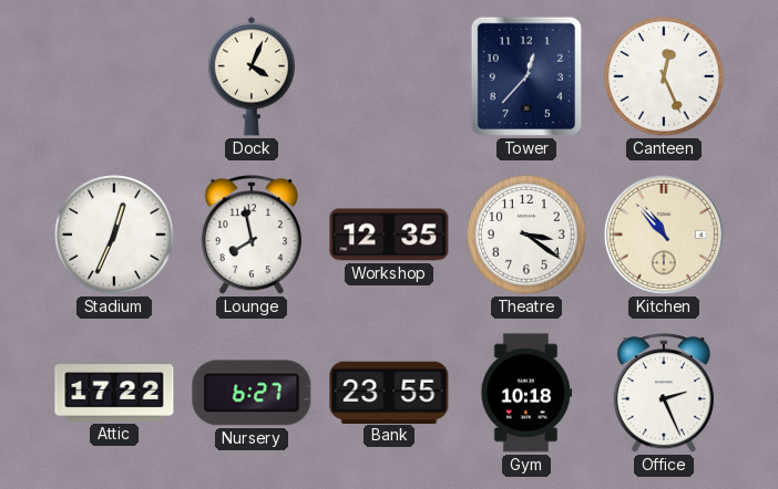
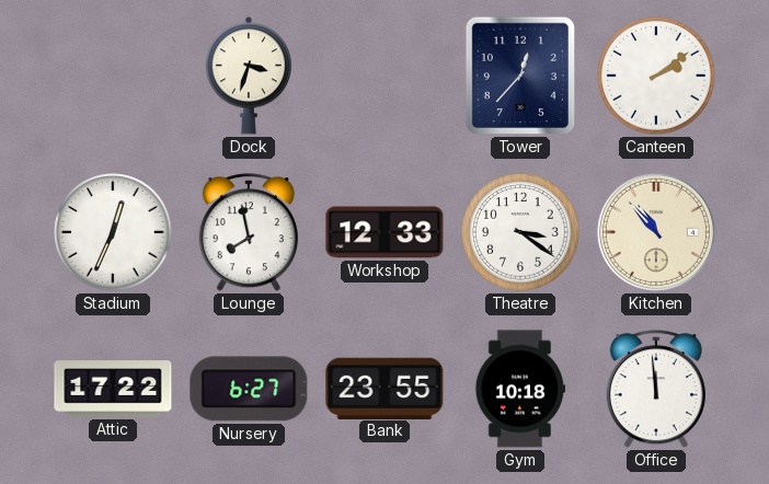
Dock: 4:04 -> 3:33 (248, 76)
Canteen: 12:26 -> 2:09 (656, 76)
Workshop: 12:35 -> 12:33 (384, 232)
Office: 2:26 -> 11:59 (656, 390)
